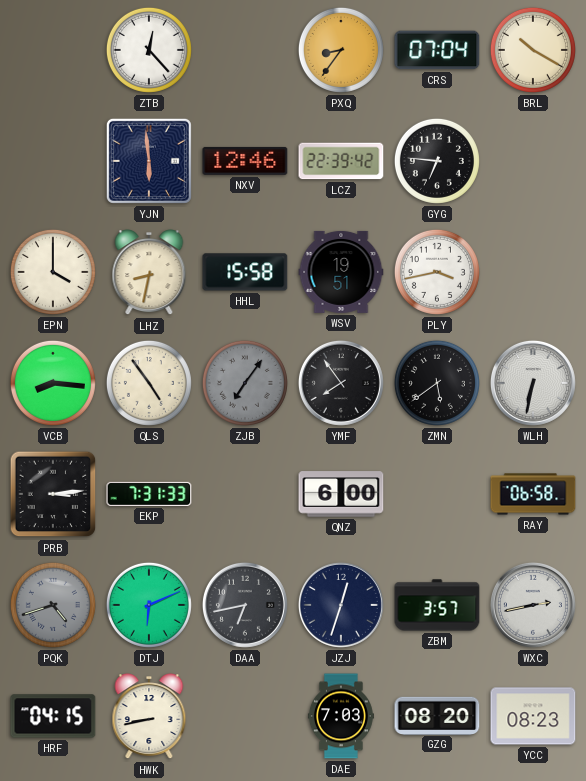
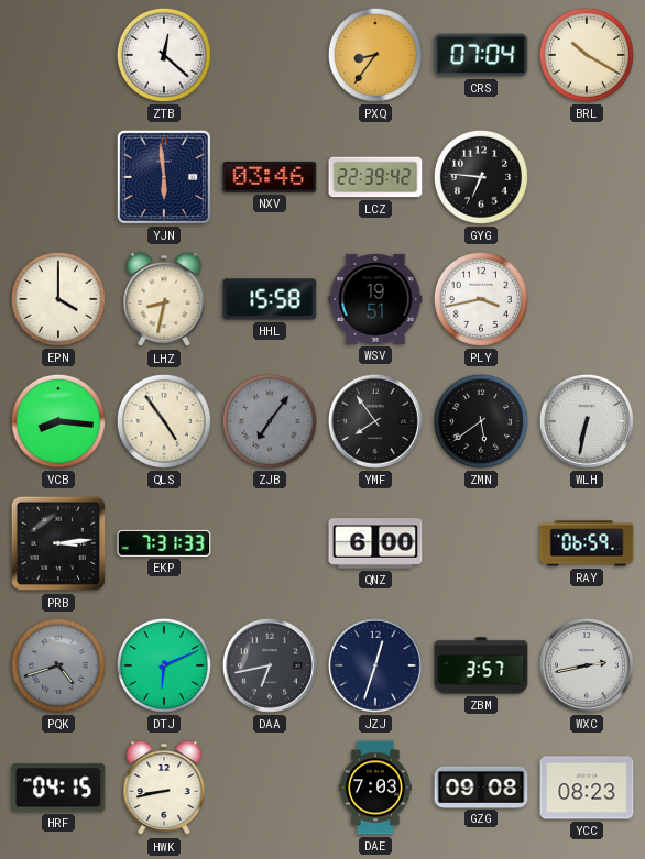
ZTB: 12:23 -> 12:22 (164, 55)
NXV: 12:46 -> 03:46 (270, 177)
RAY: 06:58 -> 06:59 (587, 543)
GZG: 08:20 -> 09:08 (481, 786)
